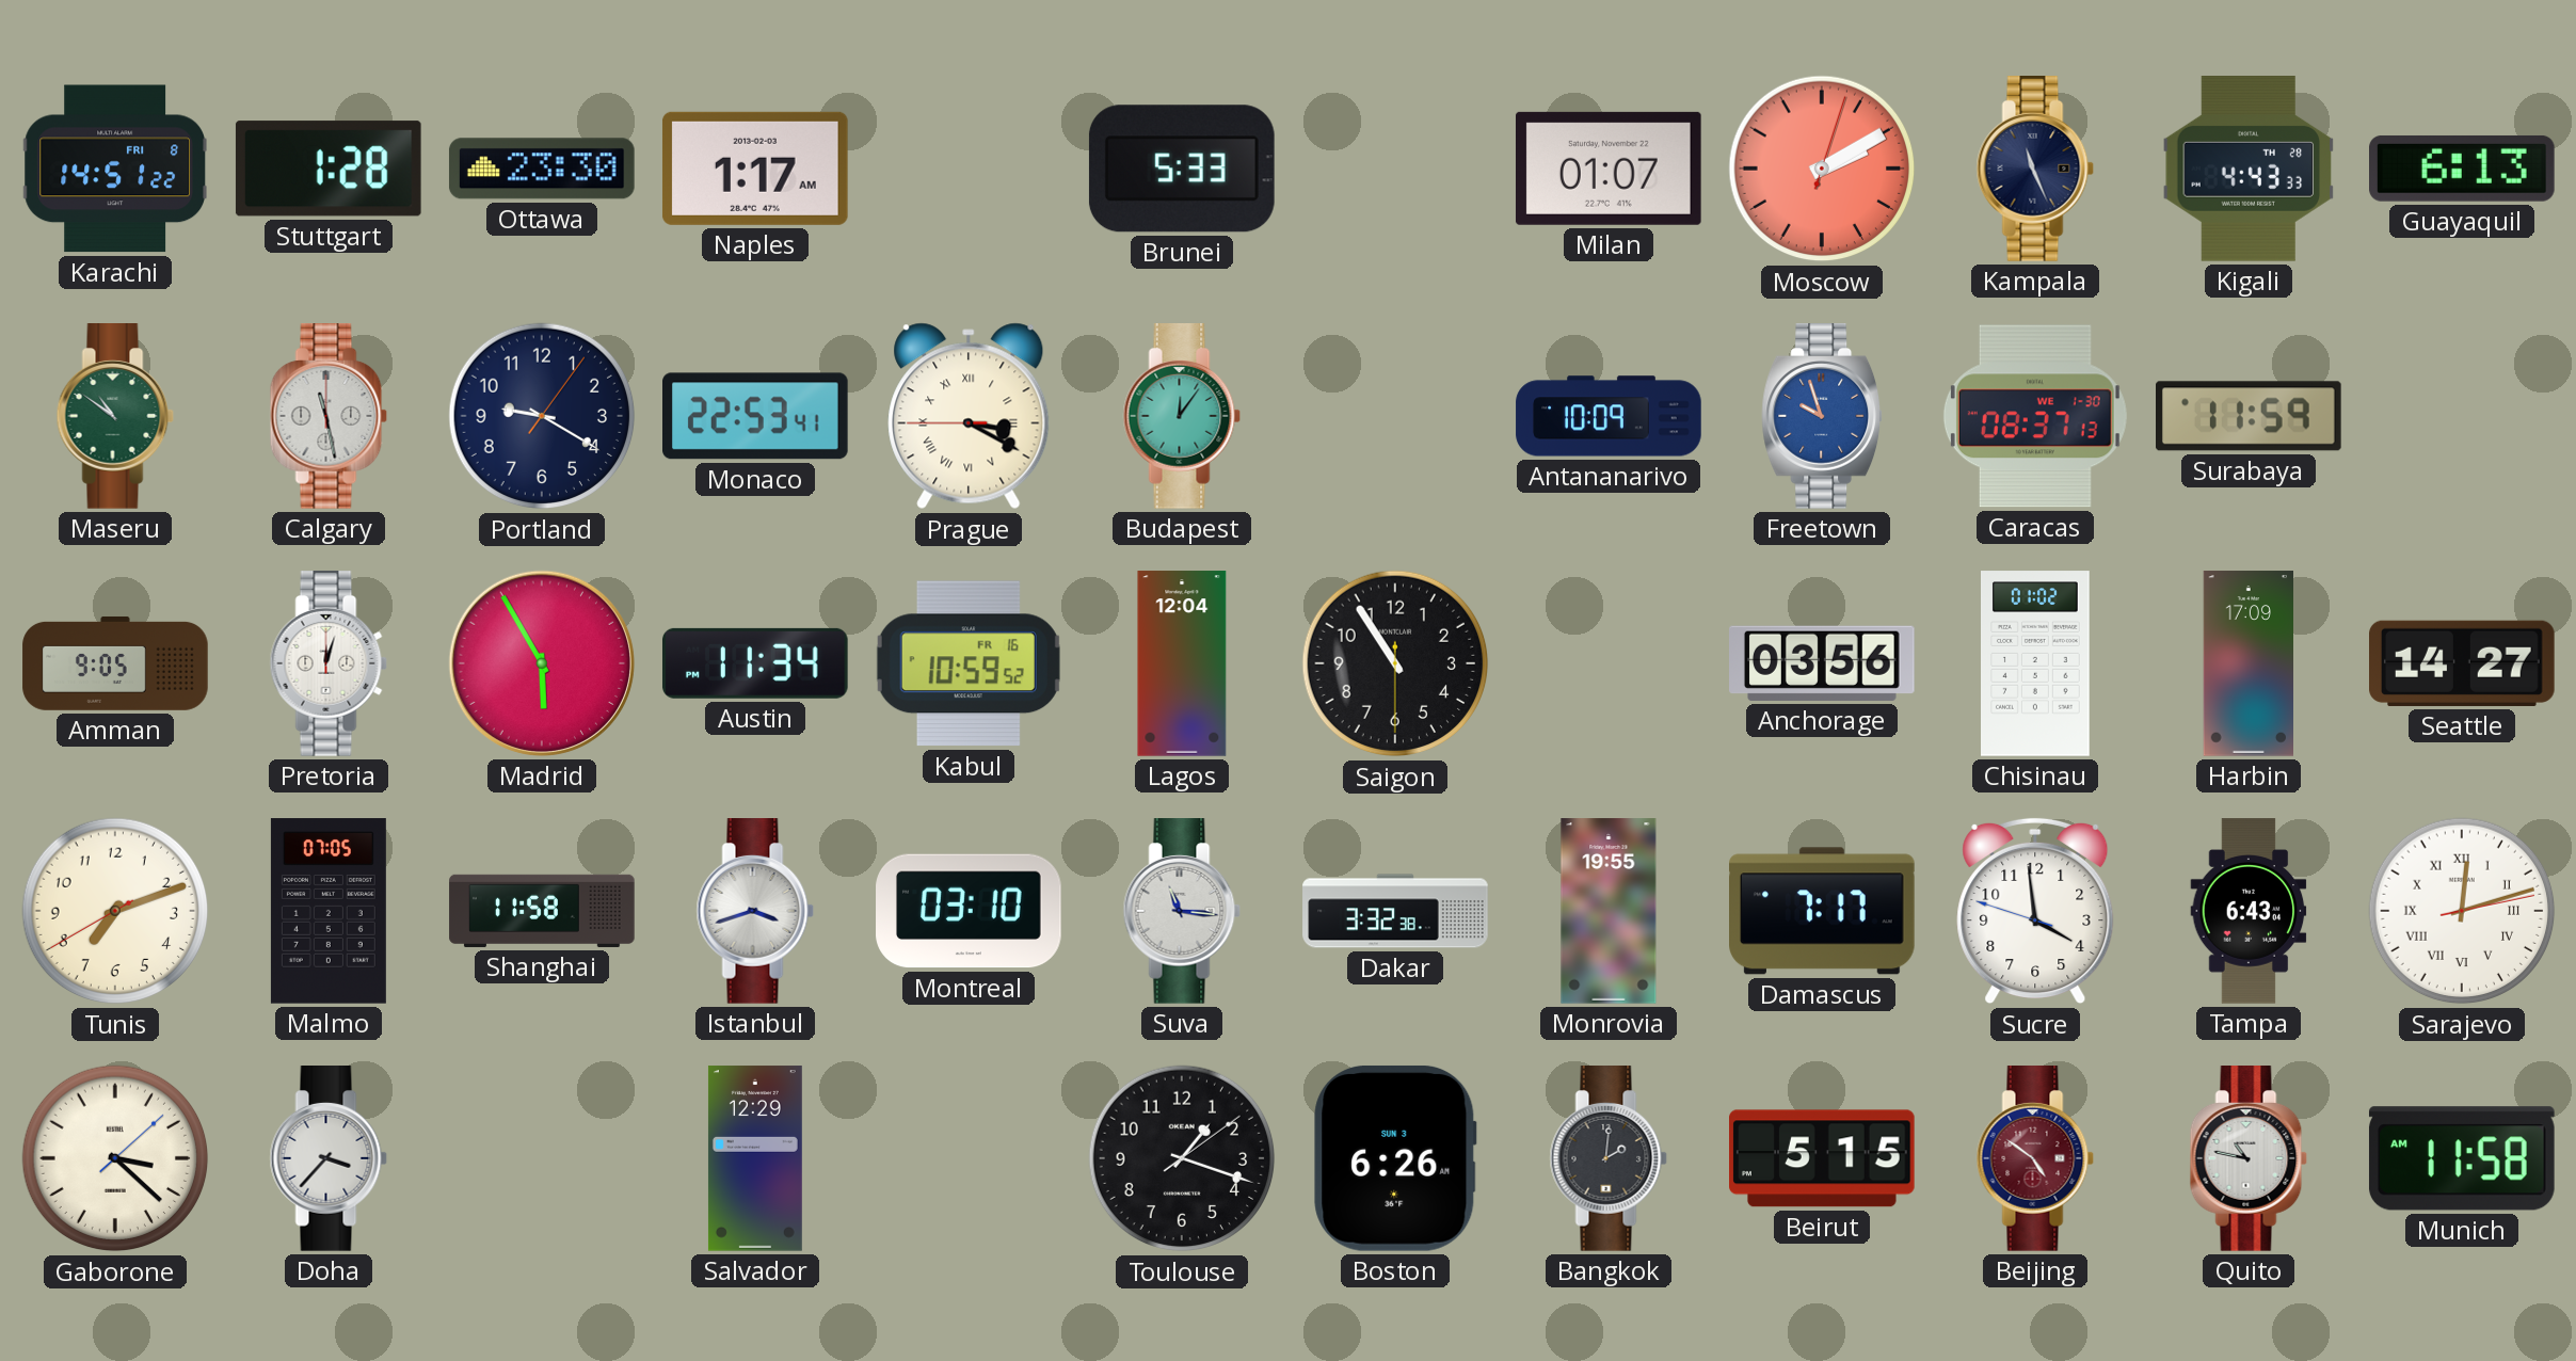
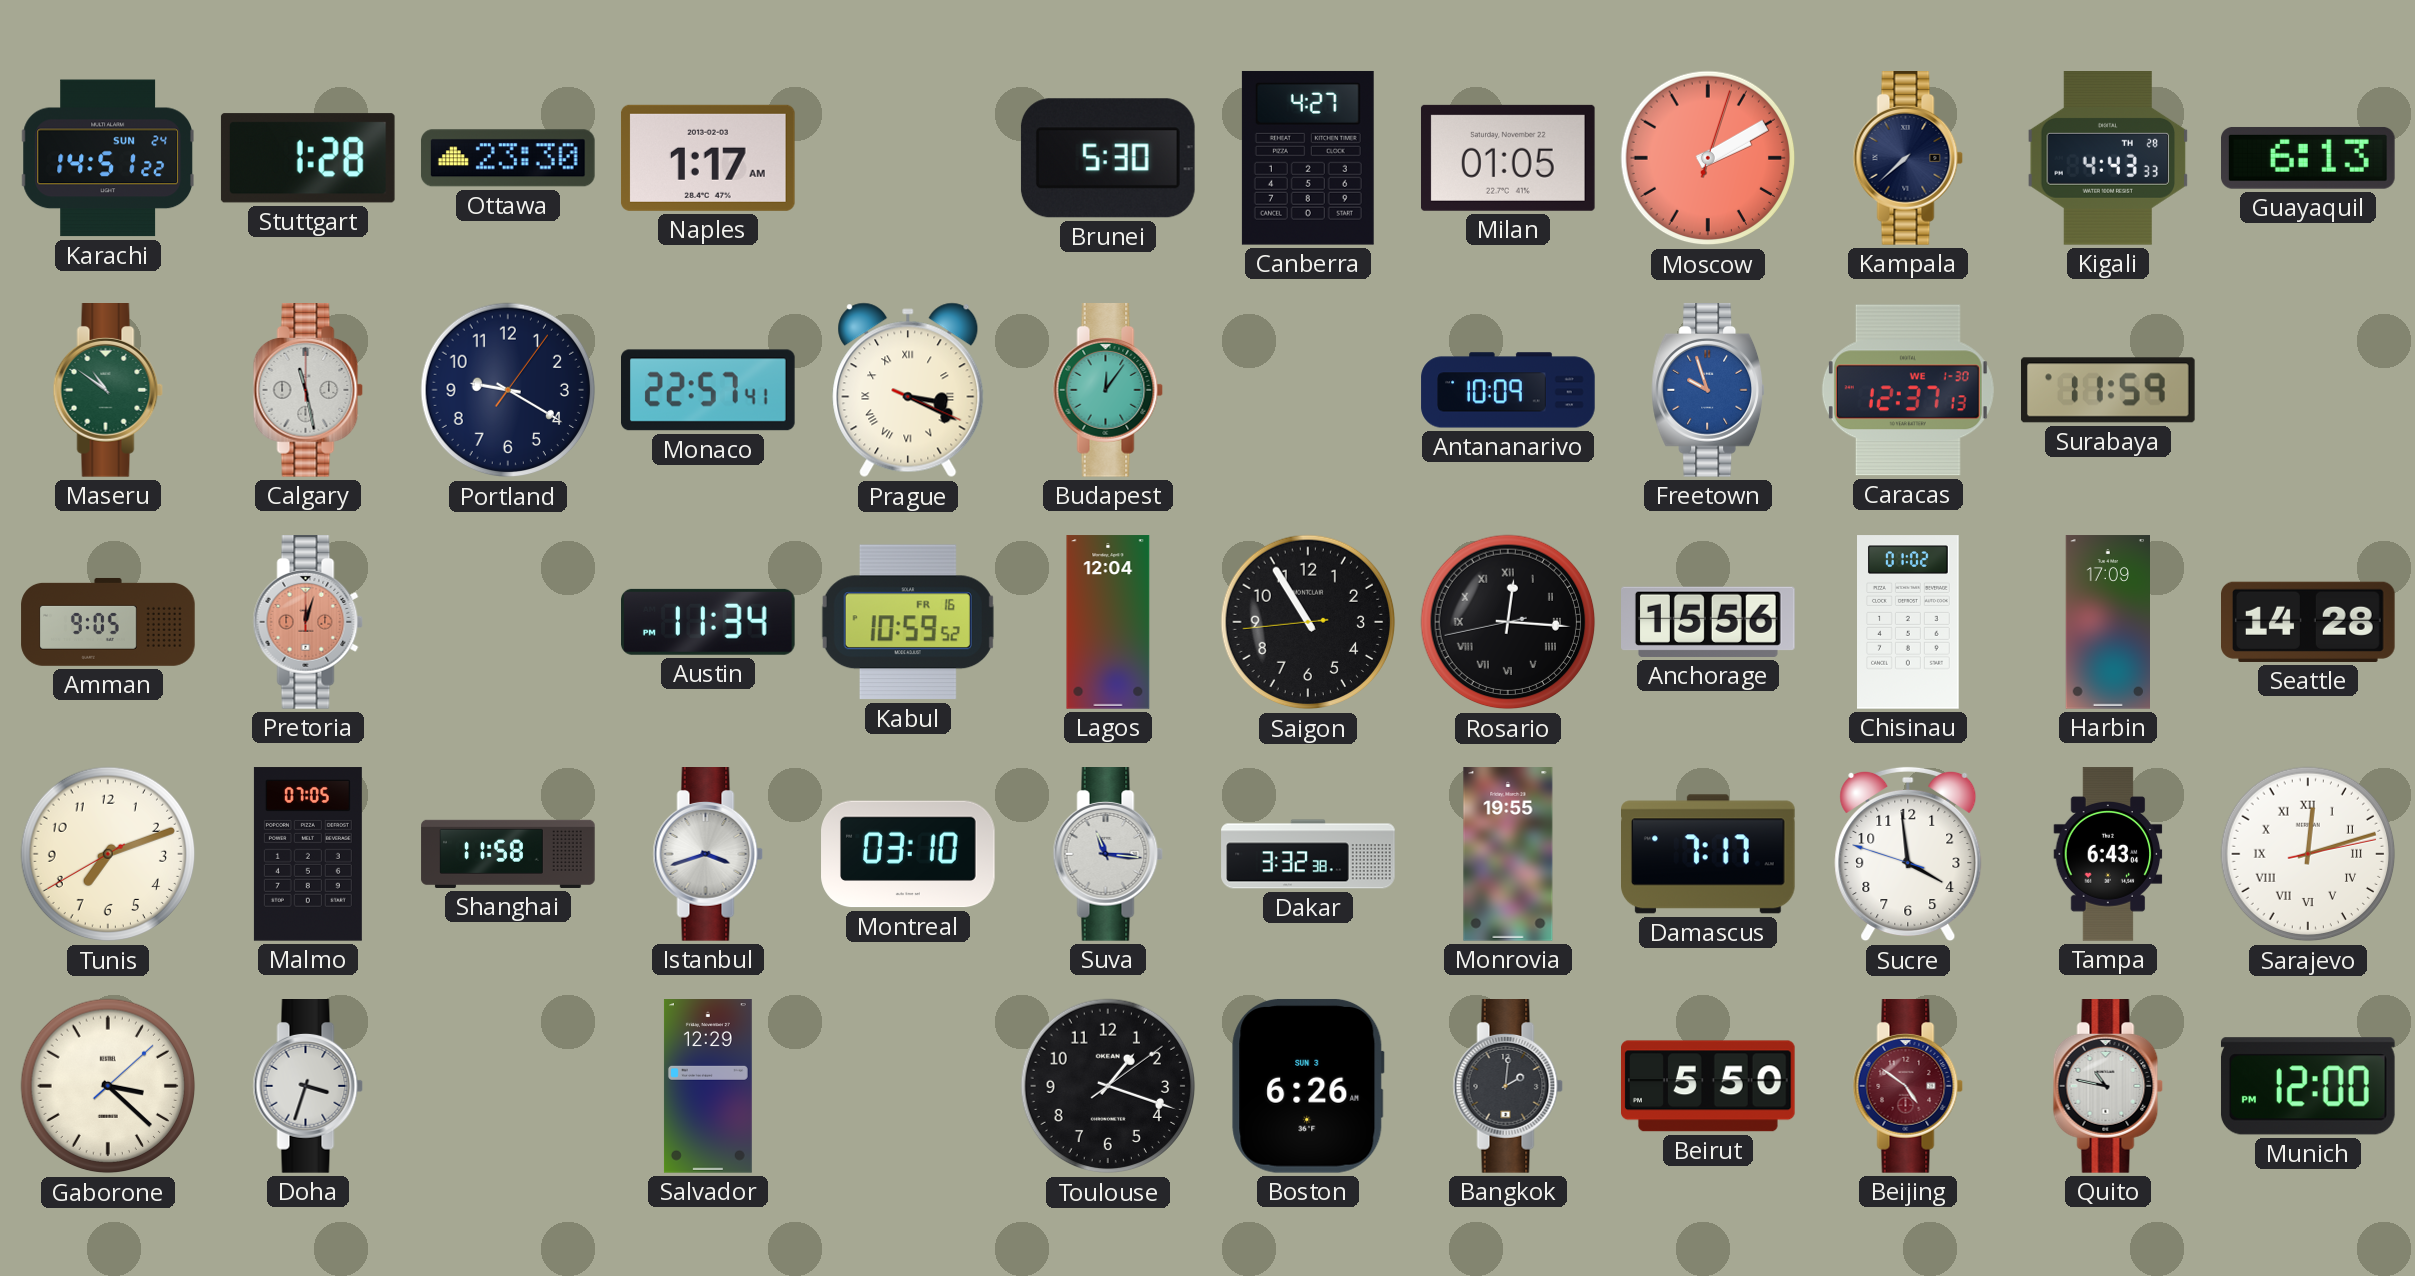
Karachi date: FRI 8 -> SUN 24 (107, 158)
Brunei: 5:33 -> 5:30 (1108, 158)
Canberra: none -> 4:27 (1308, 158)
Milan: 01:07 -> 01:05 (1508, 158)
Kampala: 11:26 -> 7:38 (1908, 159)
Monaco: 22:53 -> 22:57 (709, 390)
Prague: 3:19:45 -> 3:19:19 (908, 390)
Caracas: 08:37 -> 12:37 (1908, 390)
Pretoria dial: white -> salmon (308, 623)
Madrid: 5:55 -> none (542, 663)
Saigon: 10:54:30 -> 10:54:44 (1308, 622)
Rosario: none -> 12:15 (1508, 622)
Anchorage: 03:56 -> 15:56 (1709, 622)
Seattle: 14:27 -> 14:28 (2309, 622)
Doha: 3:37 -> 3:33 (308, 1087)
Beirut: 5:15 -> 5:50 (1709, 1086)
Munich: 11:58 -> 12:00 (2308, 1086)
